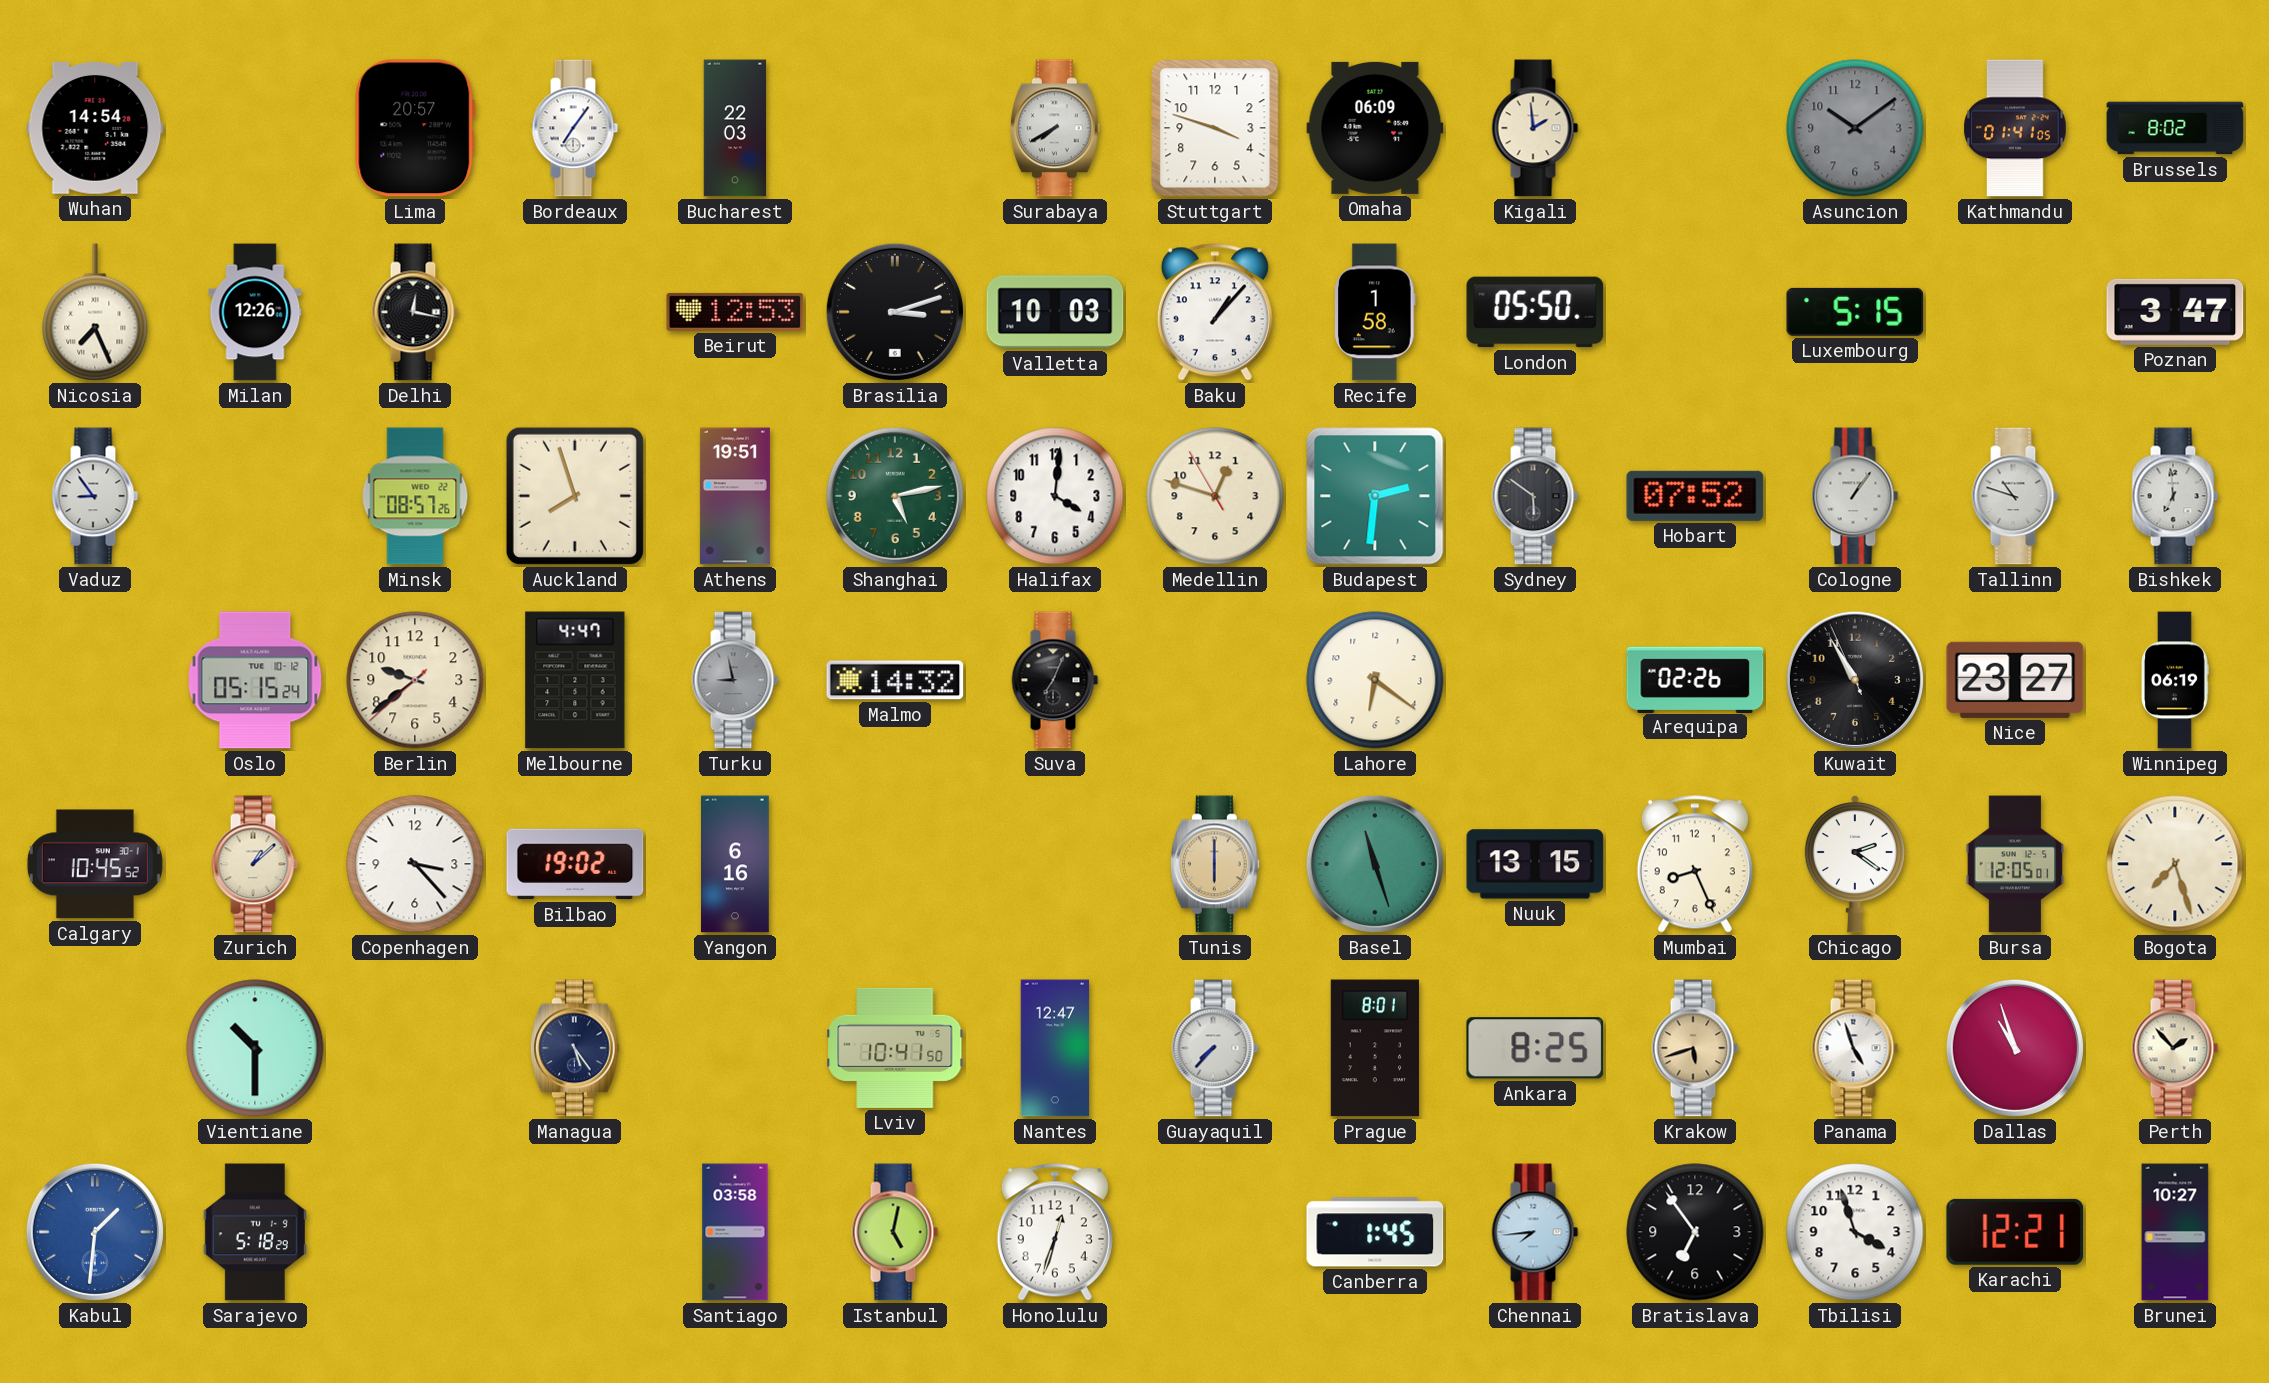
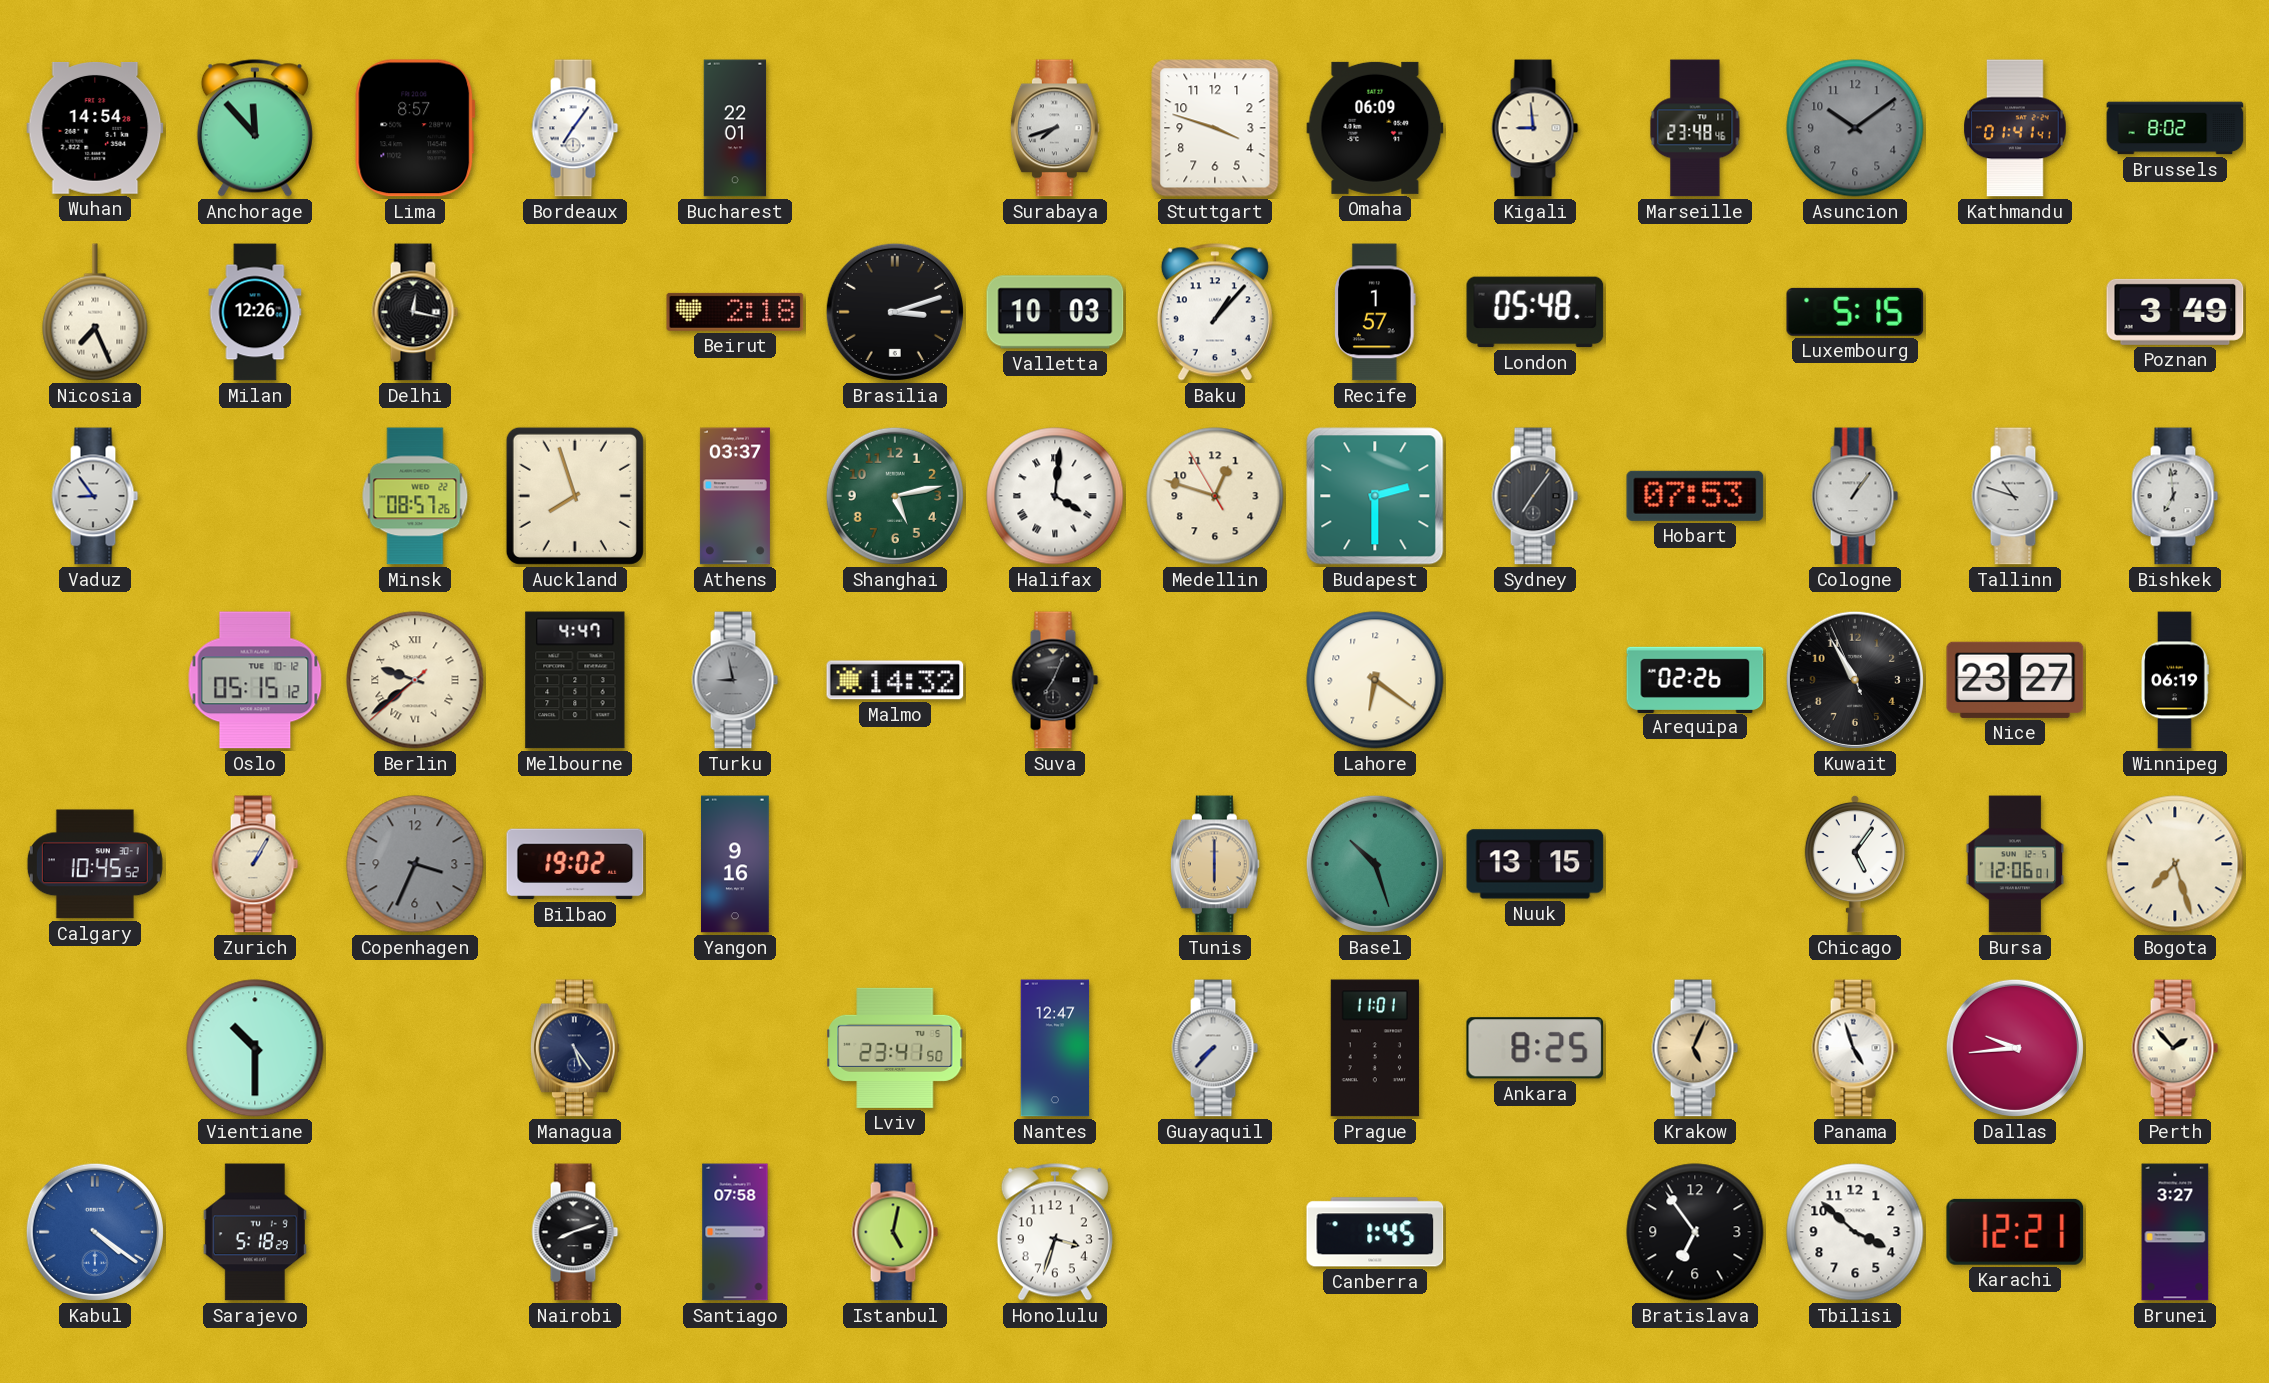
Anchorage: none -> 11:53 (255, 128)
Lima: 20:57 -> 8:57 (415, 128)
Bucharest: 22:03 -> 22:01 (735, 128)
Surabaya: 7:40 -> 7:42 (1055, 128)
Kigali: 1:59 -> 8:59 (1535, 128)
Marseille: none -> 23:48 (1695, 128)
Kathmandu: 01:41:05 -> 01:41:41 (2015, 128)
Beirut: 12:53 -> 2:18 (735, 312)
Recife: 1:58 -> 1:57 (1376, 312)
London: 05:50 -> 05:48 (1535, 312)
Poznan: 3:47 -> 3:49 (2175, 312)
Athens: 19:51 -> 03:37 (735, 496)
Halifax numerals: Arabic -> Roman (1055, 496)
Budapest: 2:31 -> 2:30 (1375, 496)
Sydney: 5:51 -> 7:06 (1535, 496)
Hobart: 07:52 -> 07:53 (1695, 496)
Oslo: 05:15:24 -> 05:15:12 (255, 680)
Berlin numerals: Arabic -> Roman (415, 680)
Zurich: 1:08 -> 1:05 (255, 864)
Copenhagen: 3:23 -> 3:34 (415, 864)
Copenhagen dial: white -> grey (415, 864)
Yangon: 6:16 -> 9:16 (736, 864)
Basel: 11:27 -> 10:27 (1375, 864)
Mumbai: 8:26 -> none (1695, 864)
Chicago: 2:21 -> 5:06 (1855, 864)
Bursa: 12:05 -> 12:06 (2015, 864)
Lviv: 10:41 -> 23:41 (895, 1048)
Prague: 8:01 -> 11:01 (1375, 1048)
Krakow: 5:42 -> 5:04 (1695, 1048)
Dallas: 10:57 -> 9:44 (2015, 1048)
Kabul: 1:31 -> 4:21 (95, 1232)
Nairobi: none -> 8:12 (575, 1232)
Santiago: 03:58 -> 07:58 (735, 1232)
Honolulu: 12:33 -> 3:33 (1055, 1232)
Chennai: 7:44 -> none (1535, 1232)
Tbilisi: 3:57 -> 3:52 (1855, 1232)
Brunei: 10:27 -> 3:27 (2175, 1232)
